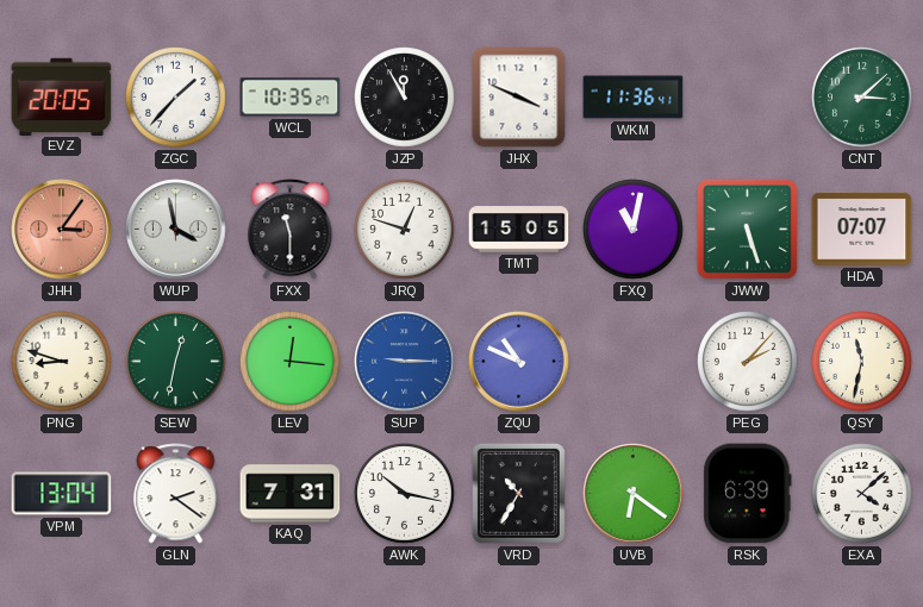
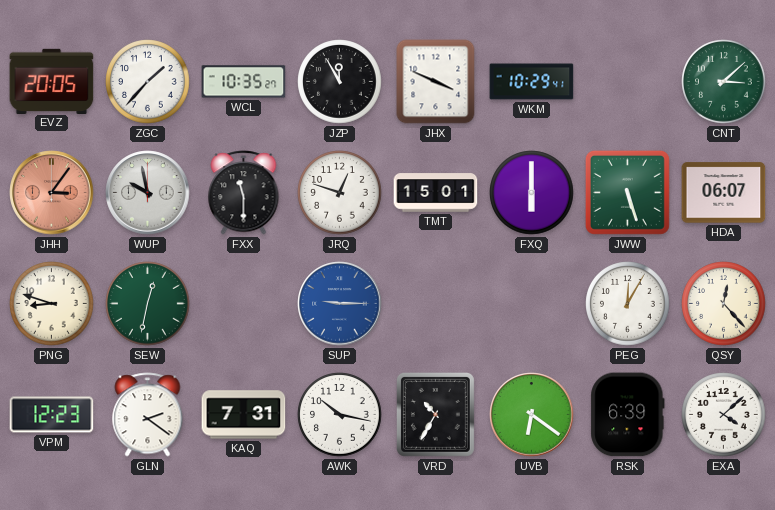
WKM: 11:36 -> 10:29 (532, 82)
WUP: 3:58 -> 9:58 (148, 193)
TMT: 15:05 -> 15:01 (436, 193)
FXQ: 11:02 -> 6:00 (532, 193)
HDA: 07:07 -> 06:07 (724, 193)
LEV: 12:16 -> none (291, 362)
ZQU: 10:49 -> none (519, 362)
PEG: 2:07 -> 12:05 (628, 304)
QSY: 11:32 -> 12:23 (724, 304)
VPM: 13:04 -> 12:23 (52, 415)
